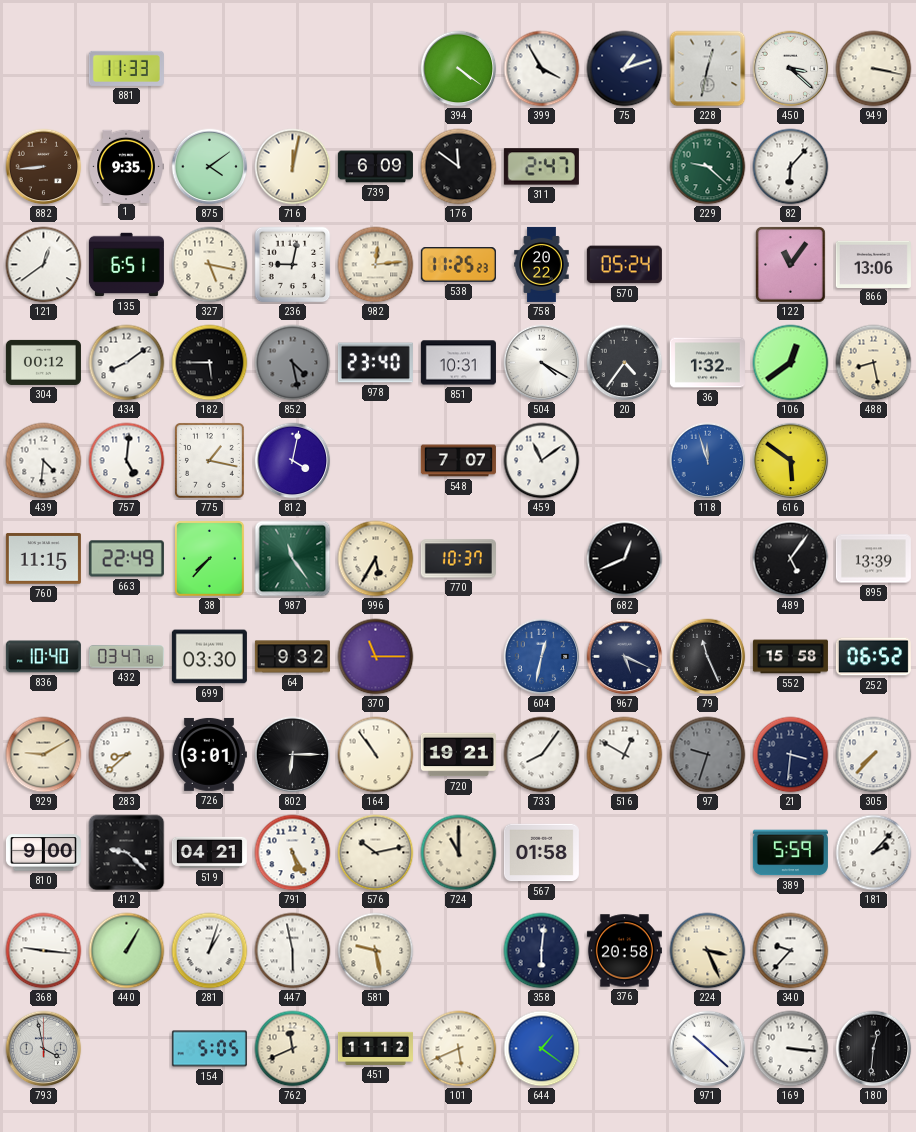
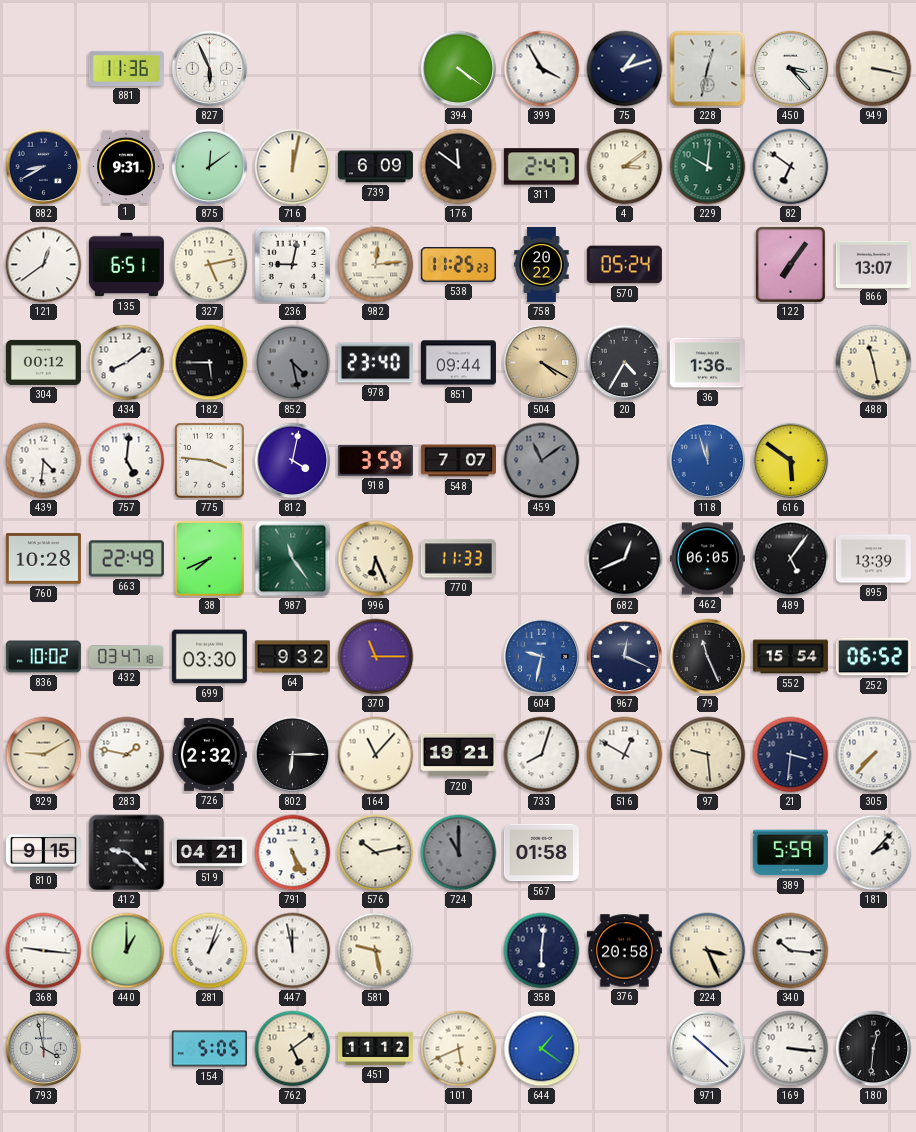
881: 11:33 -> 11:36 (126, 68)
827: none -> 5:56 (210, 69)
450: 3:22 -> 3:23 (791, 69)
882: 8:44 -> 8:40 (44, 167)
882 dial: brown -> navy (44, 167)
1: 9:35 -> 9:31 (126, 166)
875: 4:09 -> 12:09 (210, 167)
4: none -> 3:09 (625, 167)
229: 9:22 -> 10:01 (708, 167)
82: 6:07 -> 6:51 (791, 167)
327: 5:17 -> 5:13 (210, 265)
122: 11:06 -> 7:06 (791, 265)
866: 13:06 -> 13:07 (873, 264)
851: 10:31 -> 09:44 (458, 363)
504 dial: white -> champagne (542, 363)
20: 4:36 -> 4:35 (625, 363)
36: 1:32 -> 1:36 (707, 363)
106: 12:39 -> none (791, 363)
488: 8:28 -> 11:28 (874, 363)
775: 1:17 -> 3:46 (210, 461)
918: none -> 3:59 (375, 461)
459 dial: white -> grey (542, 461)
760: 11:15 -> 10:28 (43, 559)
38: 7:37 -> 7:41 (210, 559)
996: 5:35 -> 6:26 (376, 559)
770: 10:37 -> 11:33 (458, 559)
462: none -> 06:05 (707, 559)
836: 10:40 -> 10:02 (43, 657)
604: 12:32 -> 9:32 (542, 657)
967: 5:19 -> 12:19 (625, 657)
552: 15:58 -> 15:54 (790, 657)
283: 8:38 -> 1:47 (127, 755)
726: 3:01 -> 2:32 (209, 754)
164: 10:54 -> 11:07 (376, 755)
733: 8:06 -> 8:03 (542, 755)
97: 9:33 -> 9:29 (708, 755)
97 dial: grey -> cream (708, 755)
810: 9:00 -> 9:15 (43, 853)
724 dial: cream -> grey (459, 853)
440: 1:05 -> 1:00 (127, 951)
447: 5:58 -> 11:58 (293, 951)
340: 9:37 -> 10:16 (791, 951)
762: 11:41 -> 5:09 (293, 1049)
